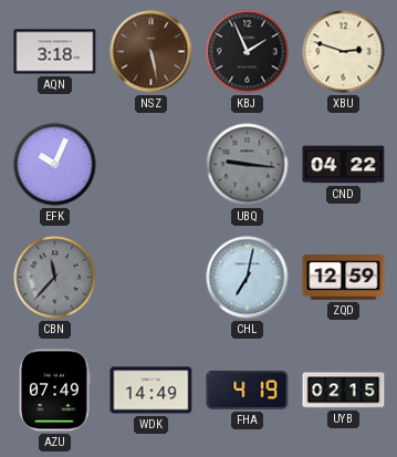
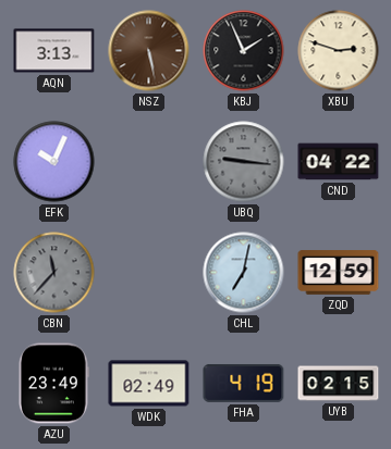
AQN: 3:18 -> 3:13 (54, 51)
AZU: 07:49 -> 23:49 (53, 384)
WDK: 14:49 -> 02:49 (149, 384)
